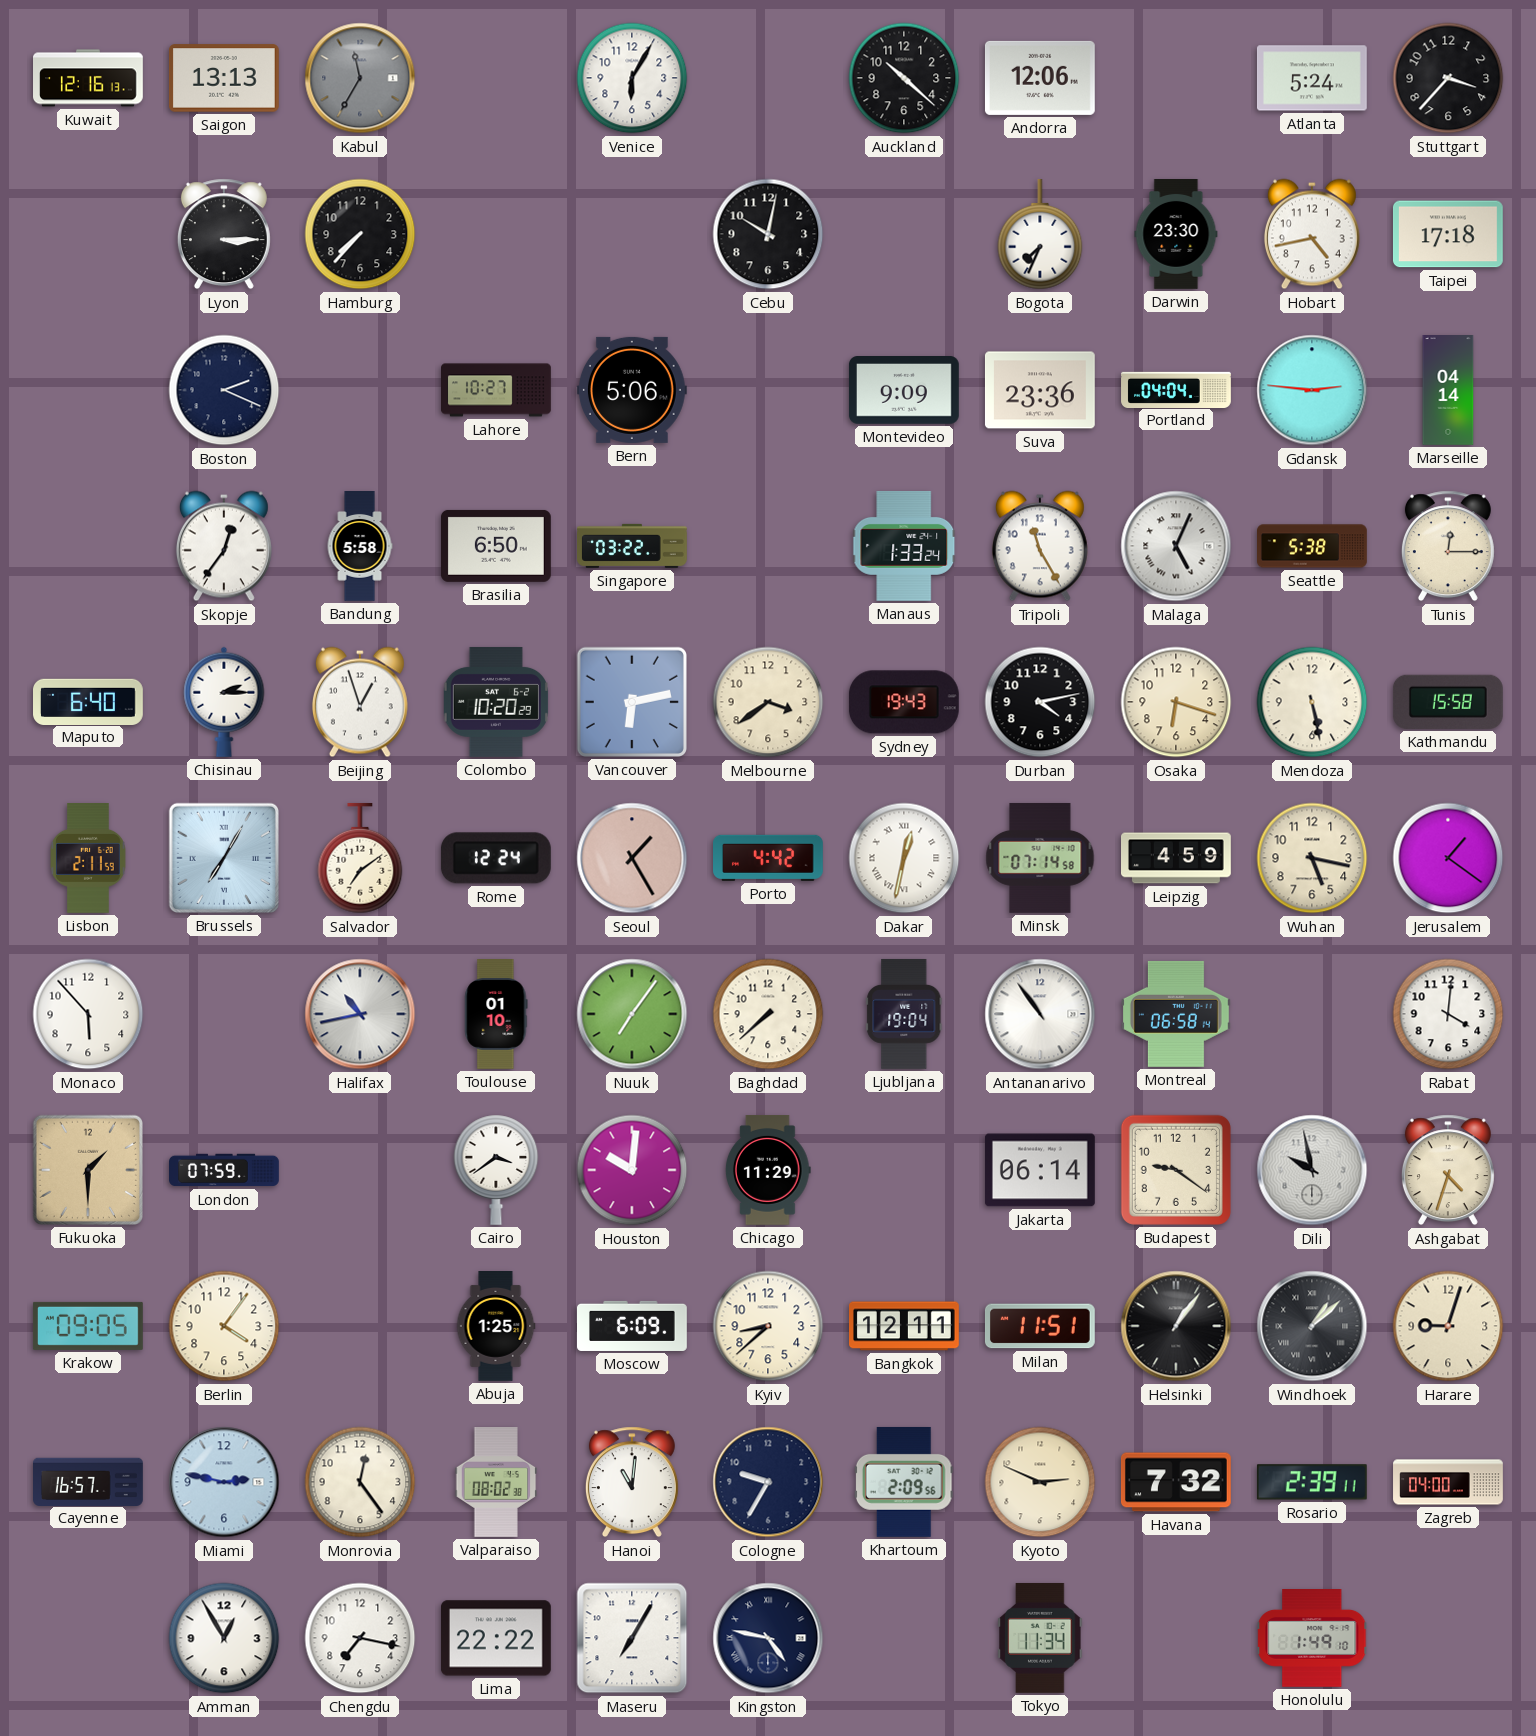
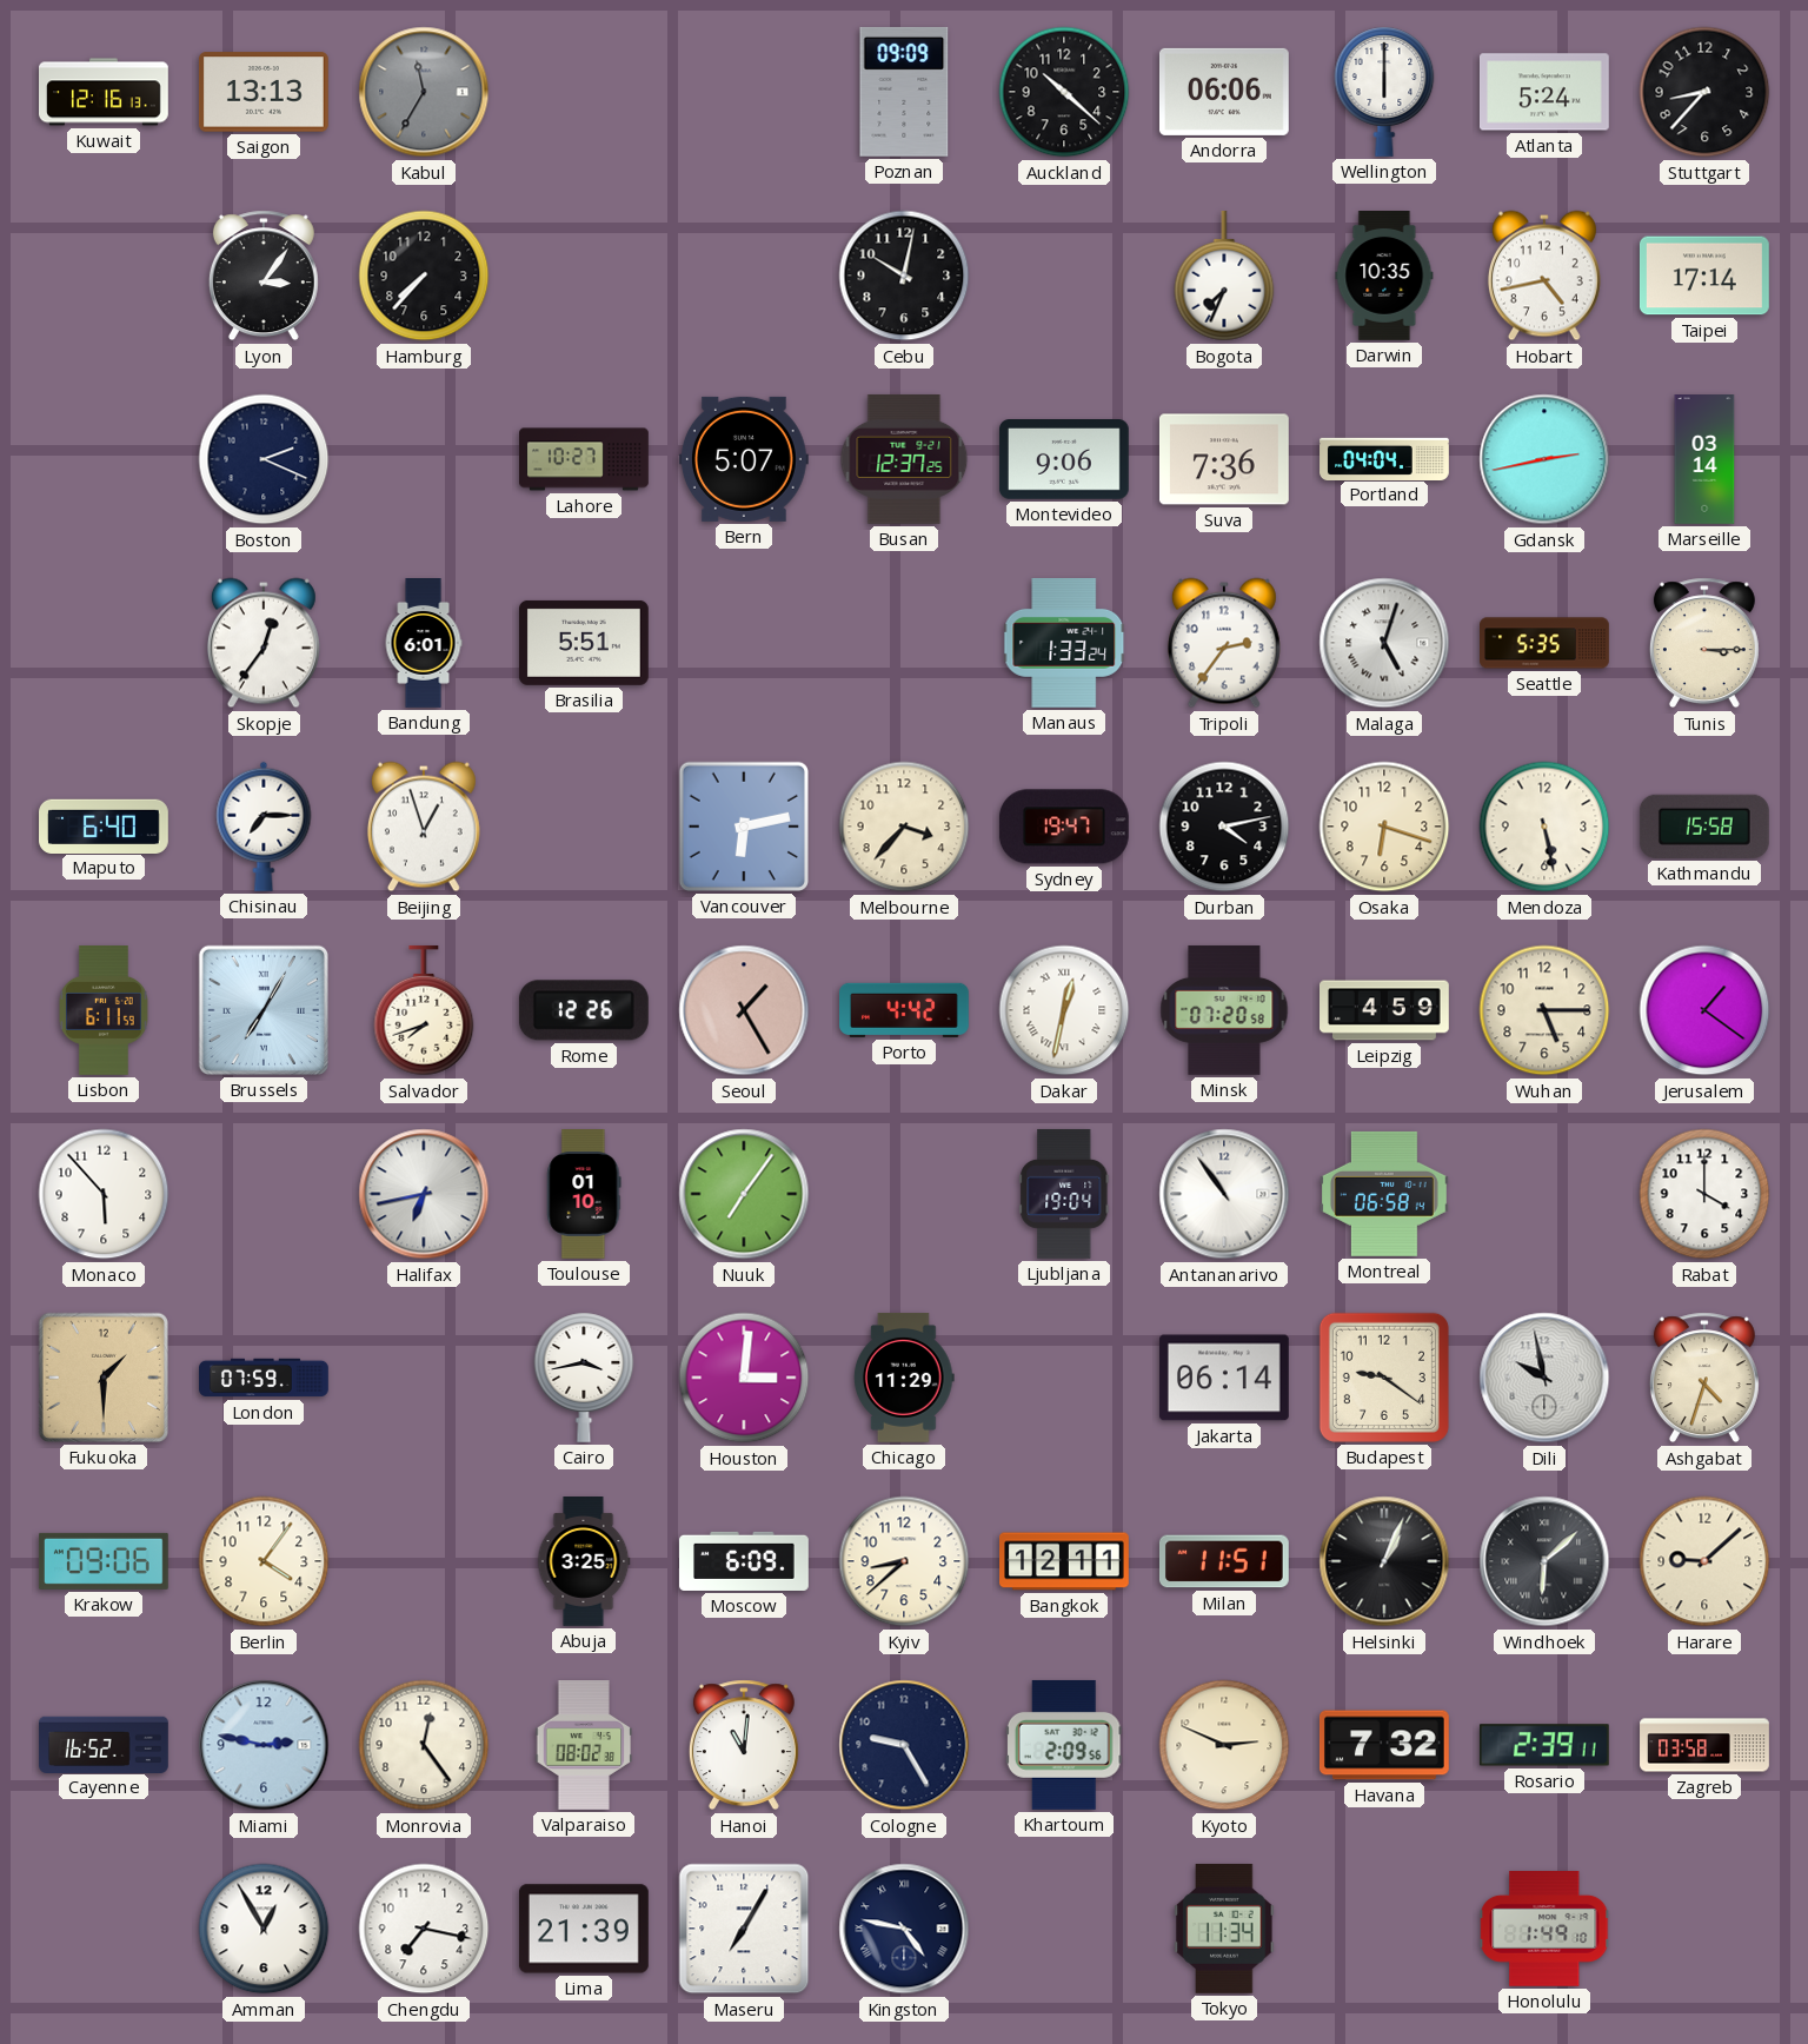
Venice: 6:05 -> none (632, 78)
Poznan: none -> 09:09 (904, 92)
Andorra: 12:06 -> 06:06 (1224, 92)
Wellington: none -> 6:00 (1384, 92)
Stuttgart: 3:37 -> 8:37 (1704, 92)
Lyon: 3:15 -> 3:06 (264, 276)
Darwin: 23:30 -> 10:35 (1384, 277)
Taipei: 17:18 -> 17:14 (1704, 276)
Bern: 5:06 -> 5:07 (744, 459)
Busan: none -> 12:37 (904, 459)
Montevideo: 9:09 -> 9:06 (1064, 460)
Suva: 23:36 -> 7:36 (1224, 459)
Gdansk: 2:46 -> 2:43 (1544, 459)
Marseille: 04:14 -> 03:14 (1704, 460)
Bandung: 5:58 -> 6:01 (424, 644)
Brasilia: 6:50 -> 5:51 (584, 643)
Singapore: 03:22 -> none (633, 546)
Tripoli: 11:25 -> 2:36 (1224, 643)
Malaga: 5:04 -> 5:03 (1384, 643)
Seattle: 5:38 -> 5:35 (1546, 643)
Tunis: 12:15 -> 3:15 (1704, 643)
Chisinau: 2:15 -> 7:15 (264, 827)
Colombo: 10:20 -> none (496, 702)
Melbourne: 3:39 -> 3:37 (904, 827)
Sydney: 19:43 -> 19:47 (1064, 827)
Lisbon: 2:11 -> 6:11 (105, 1011)
Salvador: 7:09 -> 7:42 (424, 1011)
Rome: 12:24 -> 12:26 (584, 1010)
Minsk: 07:14 -> 07:20 (1224, 1010)
Wuhan: 5:17 -> 5:15 (1544, 1010)
Halifax: 10:43 -> 6:43 (424, 1194)
Baghdad: 7:38 -> none (768, 1014)
Rabat: 4:01 -> 4:00 (1704, 1194)
Cairo: 3:39 -> 3:43 (584, 1378)
Houston: 10:01 -> 3:01 (744, 1378)
Krakow: 09:05 -> 09:06 (104, 1561)
Abuja: 1:25 -> 3:25 (584, 1562)
Helsinki: 1:06 -> 1:04 (1384, 1561)
Windhoek: 1:08 -> 6:08 (1544, 1561)
Harare: 9:03 -> 9:08 (1704, 1561)
Cayenne: 16:57 -> 16:52 (105, 1744)
Cologne: 9:35 -> 9:25 (904, 1745)
Zagreb: 04:00 -> 03:58 (1704, 1745)
Lima: 22:22 -> 21:39 (584, 1929)
